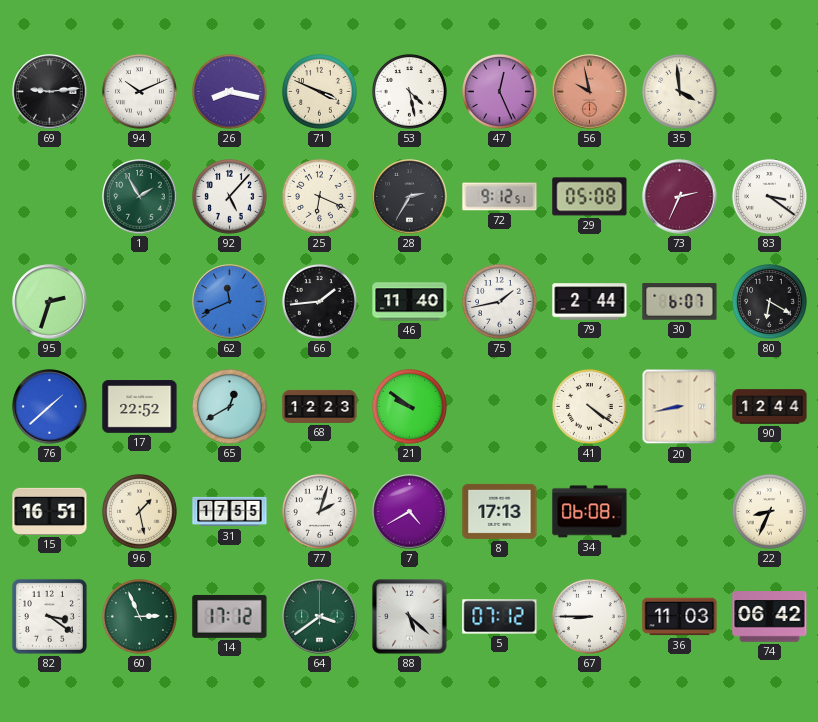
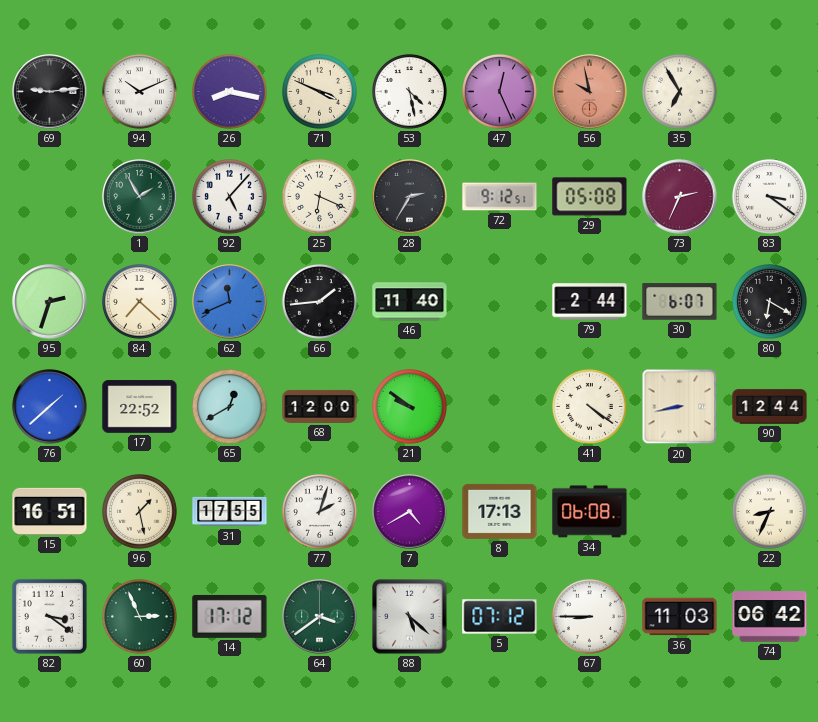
35: 3:59 -> 6:55 (679, 91)
84: none -> 7:22 (139, 301)
75: 1:43 -> none (499, 301)
68: 12:23 -> 12:00 (320, 406)
